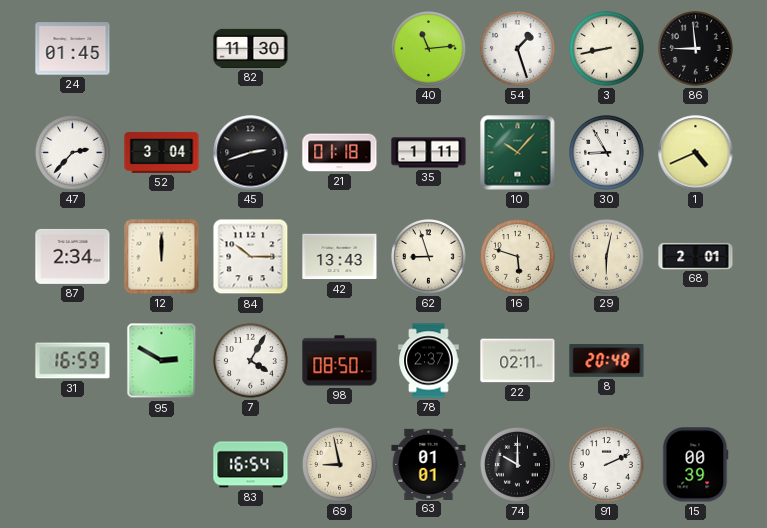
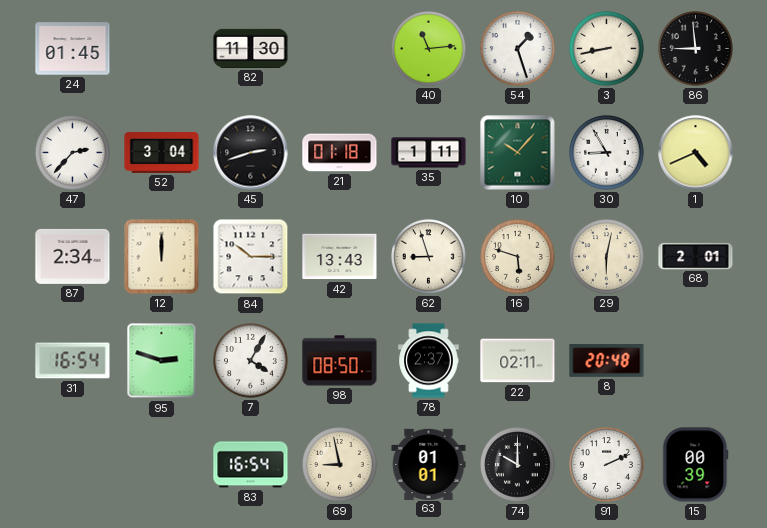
31: 16:59 -> 16:54 (73, 361)
95: 2:50 -> 2:48 (162, 361)
